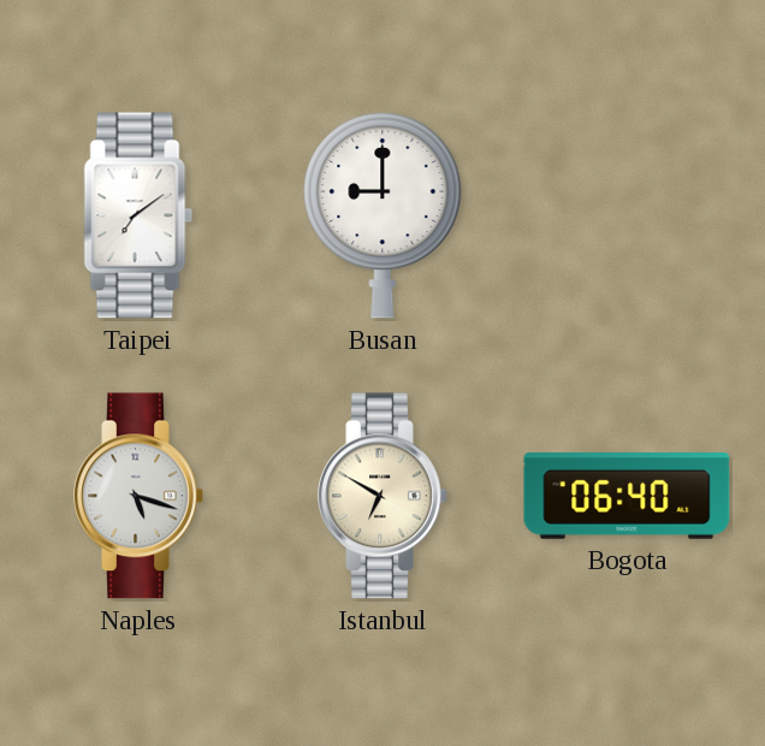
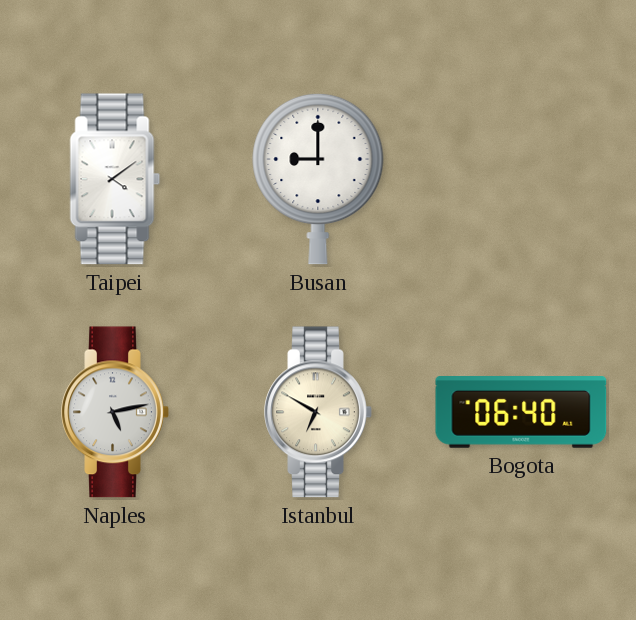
Taipei: 7:09 -> 4:09 (115, 179)
Naples: 5:18 -> 5:13 (115, 412)
